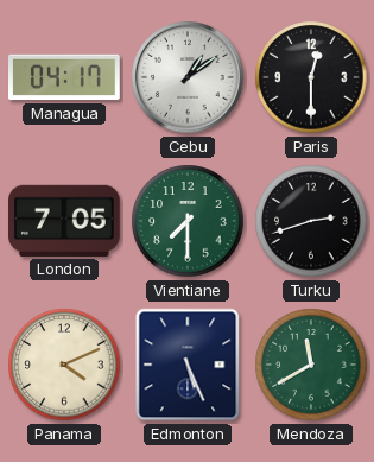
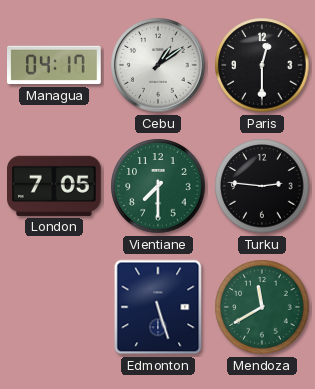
Turku: 2:42 -> 2:46 (262, 186)
Panama: 4:11 -> none (64, 365)
Edmonton: 5:26 -> 5:27 (158, 307)
